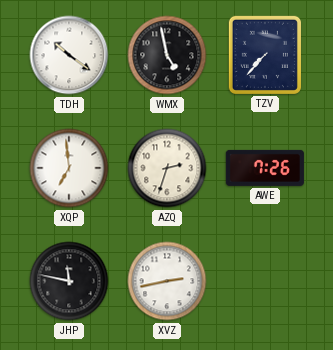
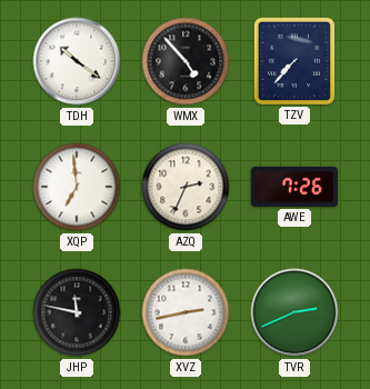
WMX: 4:58 -> 4:53 (186, 61)
AZQ: 2:33 -> 2:34 (186, 187)
TVR: none -> 2:41 (294, 312)
